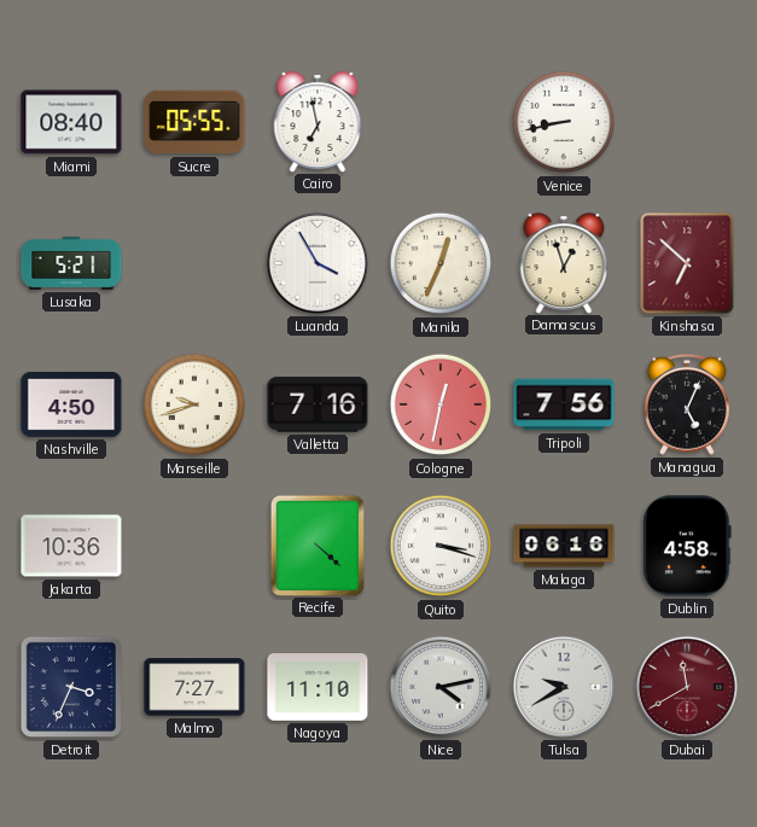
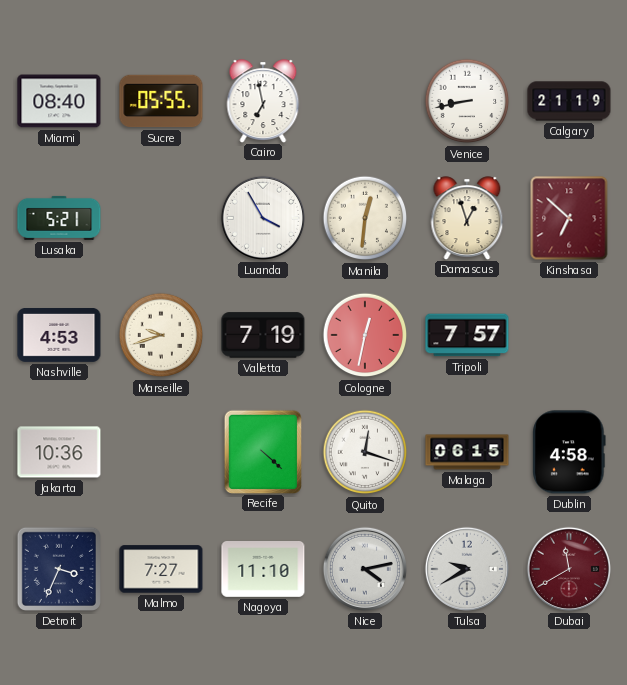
Calgary: none -> 21:19 (569, 101)
Manila: 12:34 -> 12:31 (365, 218)
Nashville: 4:50 -> 4:53 (59, 336)
Valletta: 7:16 -> 7:19 (263, 335)
Tripoli: 7:56 -> 7:57 (467, 335)
Managua: 5:04 -> none (687, 404)
Quito: 3:18 -> 12:18 (365, 452)
Malaga: 06:16 -> 06:15 (467, 452)
